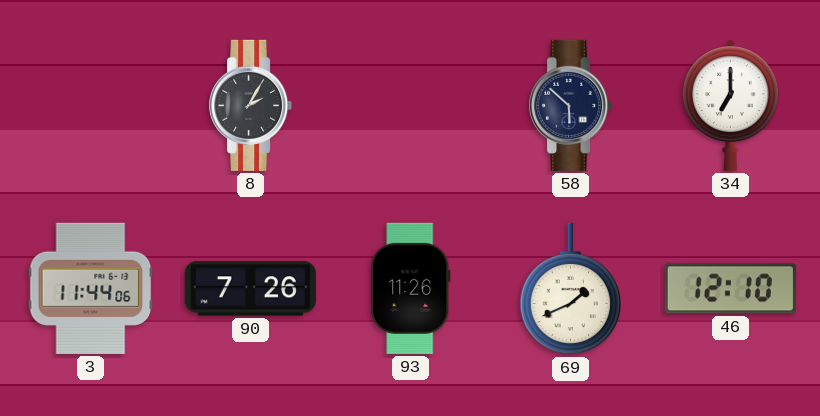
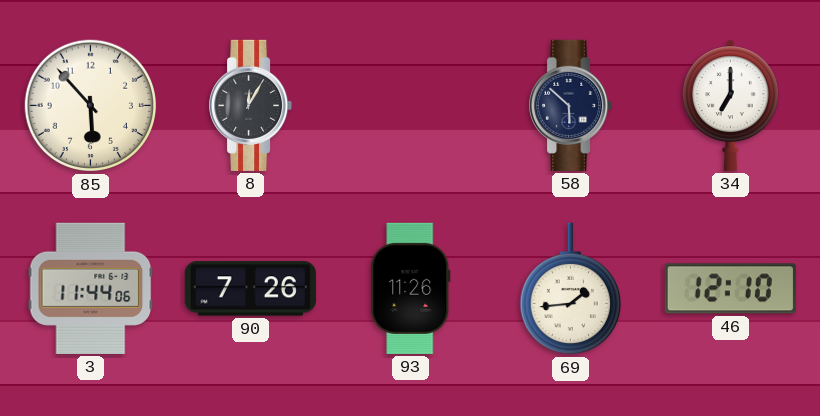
85: none -> 5:53 (91, 106)
8: 2:05 -> 12:05 (251, 105)
69: 1:41 -> 1:44 (570, 289)
